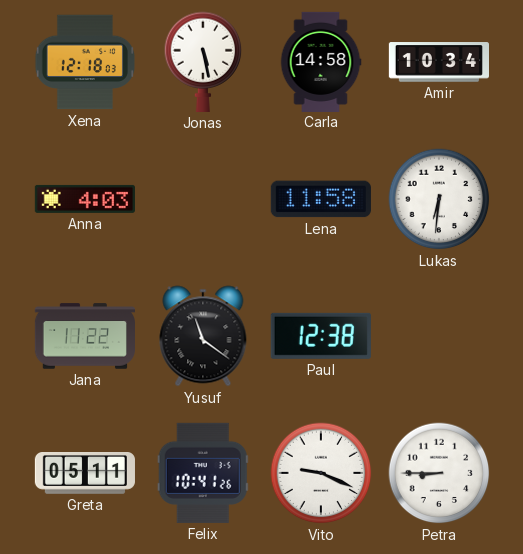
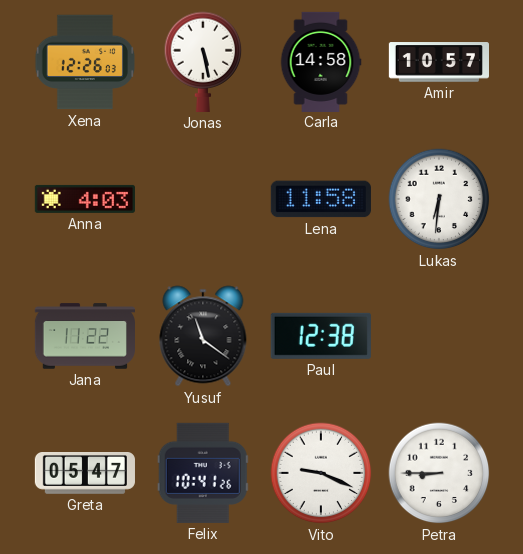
Xena: 12:18 -> 12:26 (85, 62)
Amir: 10:34 -> 10:57 (438, 62)
Greta: 05:11 -> 05:47 (85, 474)
